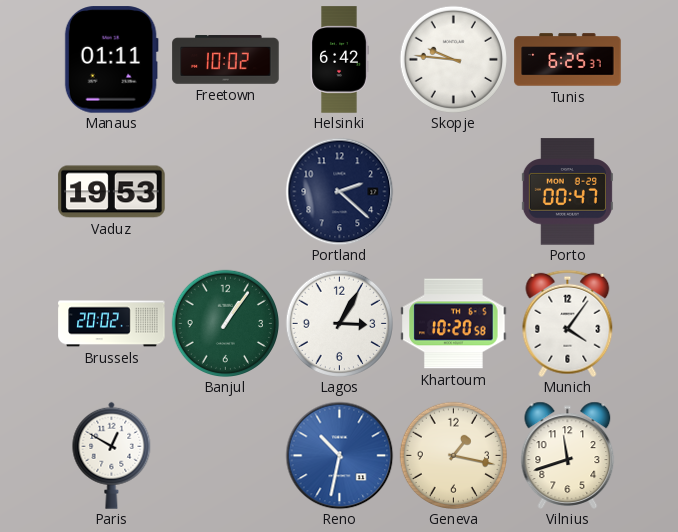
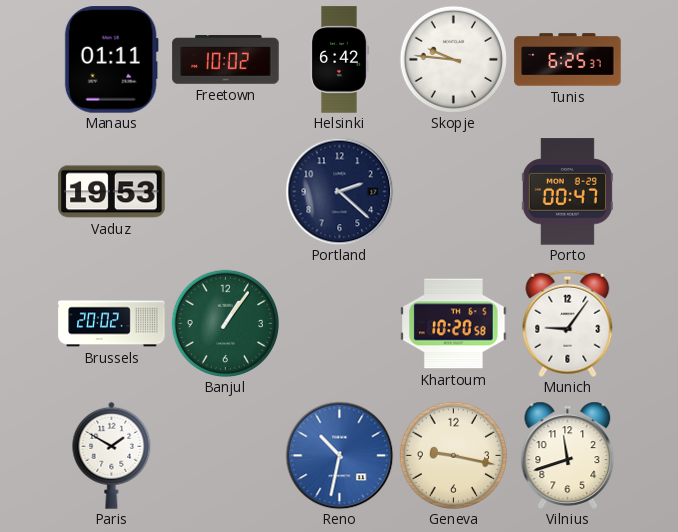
Lagos: 3:05 -> none (339, 323)
Munich: 4:06 -> 9:06 (568, 323)
Paris: 12:50 -> 1:50 (112, 455)
Geneva: 1:17 -> 9:17 (453, 455)
